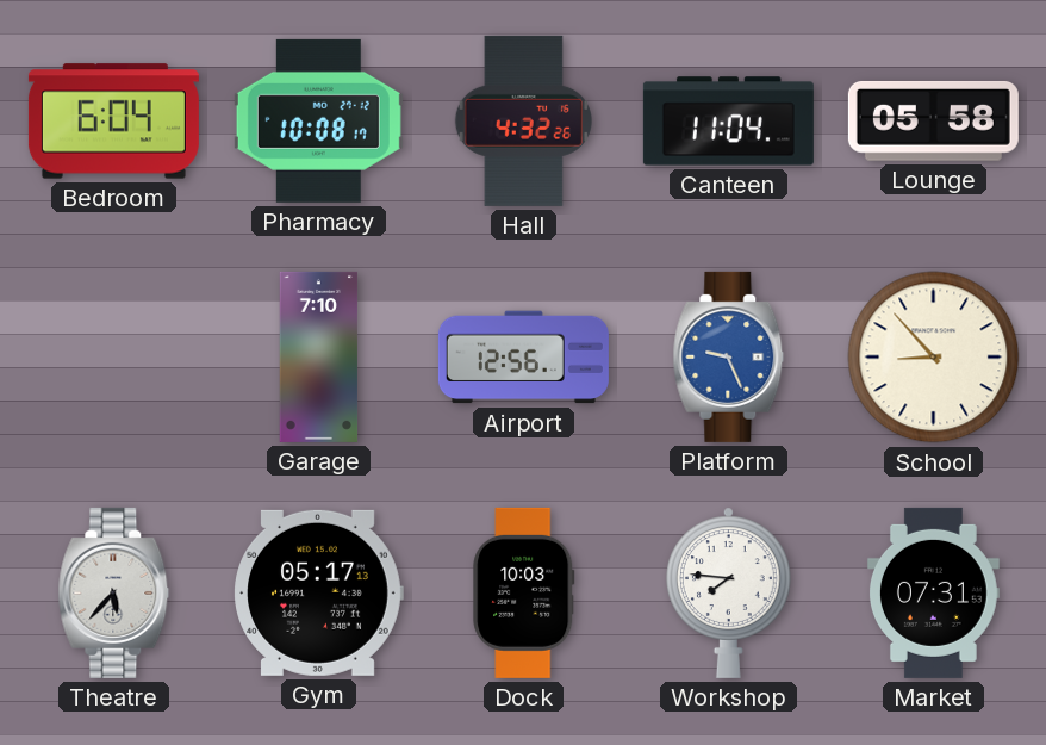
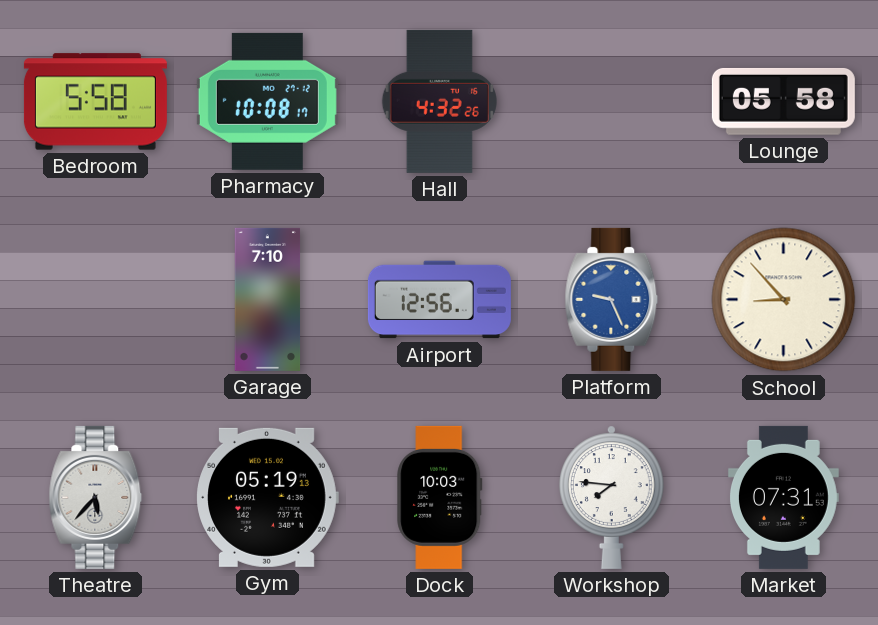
Bedroom: 6:04 -> 5:58 (95, 102)
Canteen: 11:04 -> none (728, 122)
Gym: 05:17 -> 05:19 (267, 497)
